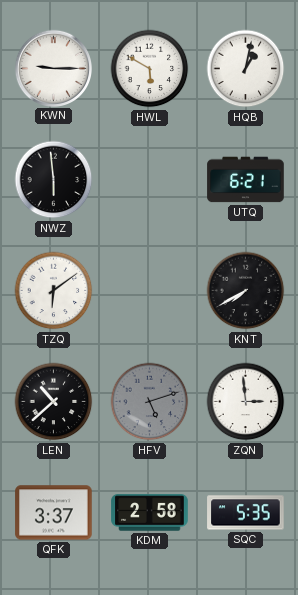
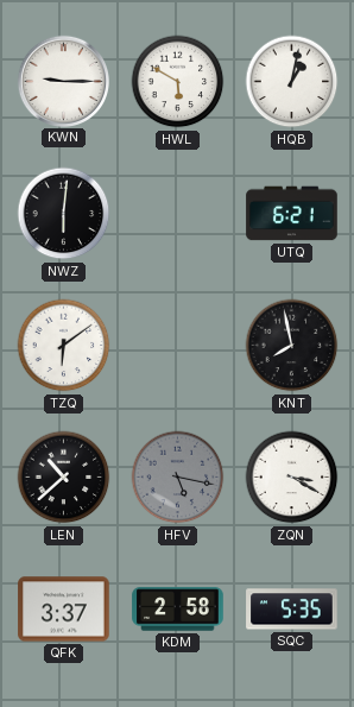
NWZ: 5:59 -> 6:01 (64, 214)
KNT: 7:40 -> 7:58 (292, 346)
HFV: 5:12 -> 5:17 (178, 478)
ZQN: 2:59 -> 3:20 (292, 478)
